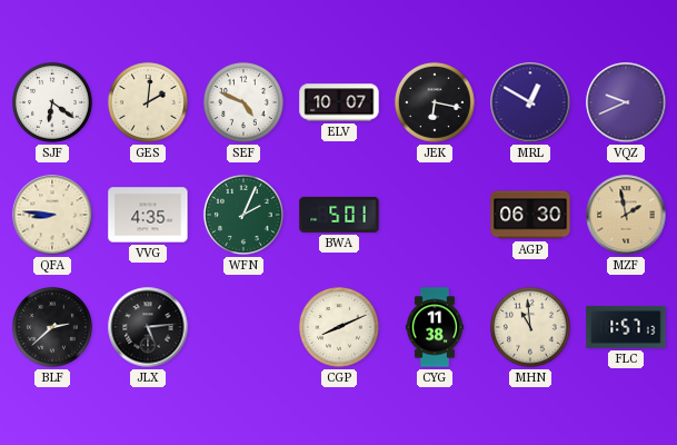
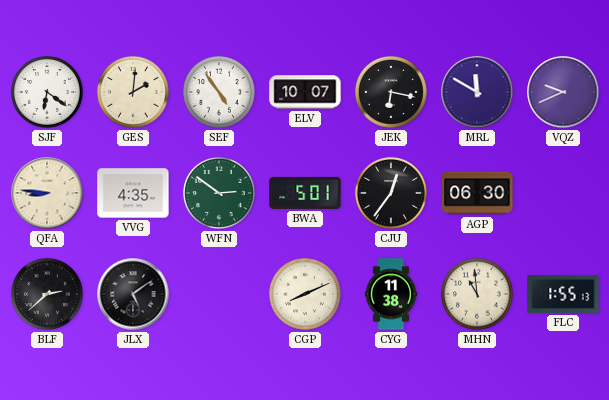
SEF: 4:49 -> 4:54 (219, 92)
MRL: 12:50 -> 11:50 (477, 92)
WFN: 2:04 -> 2:51 (219, 193)
CJU: none -> 12:36 (391, 193)
MZF: 1:58 -> none (626, 215)
JLX: 5:14 -> 5:09 (133, 294)
FLC: 1:57 -> 1:55 (563, 294)
